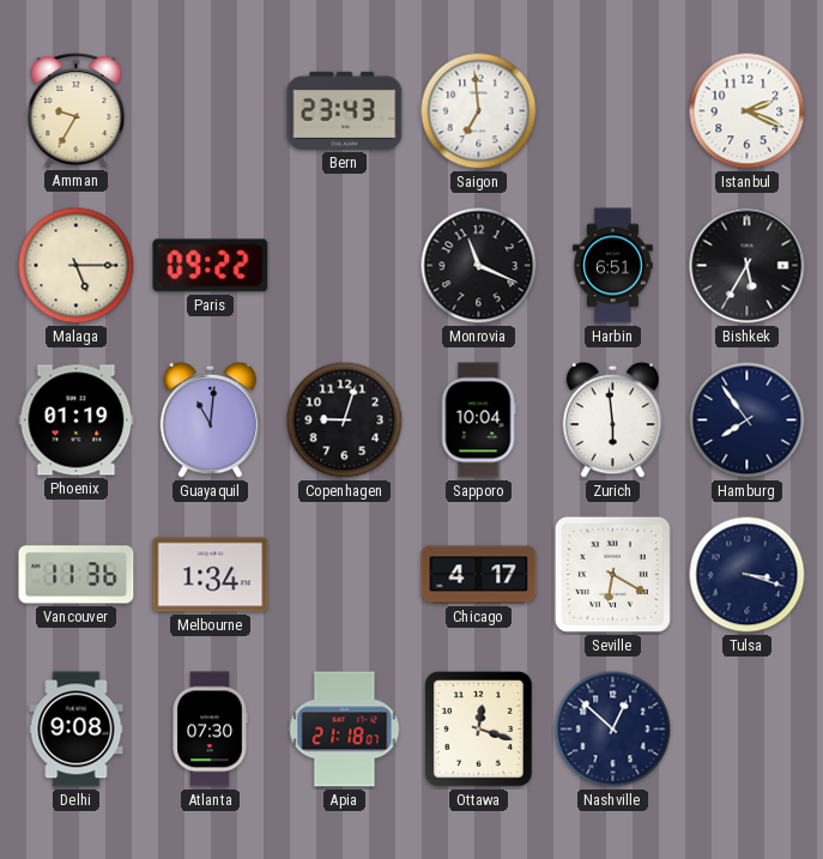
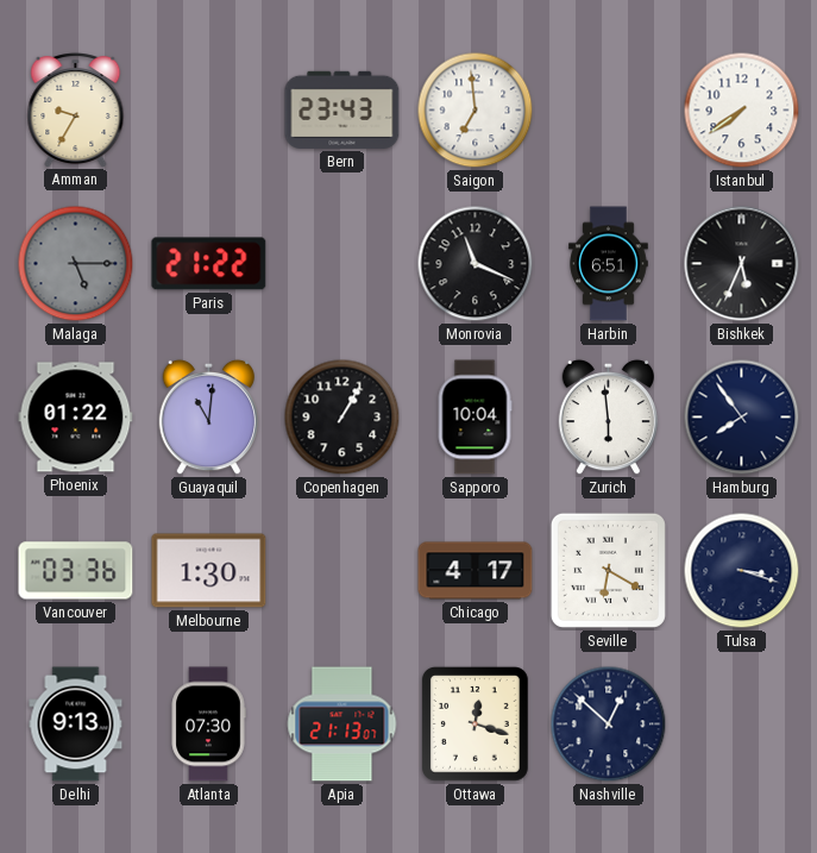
Istanbul: 2:19 -> 7:39 (742, 111)
Malaga dial: cream -> grey (76, 264)
Paris: 09:22 -> 21:22 (209, 264)
Bishkek: 5:35 -> 5:34 (742, 264)
Phoenix: 01:19 -> 01:22 (76, 418)
Copenhagen: 9:03 -> 1:05 (342, 418)
Vancouver: 11:36 -> 03:36 (76, 571)
Melbourne: 1:34 -> 1:30 (209, 571)
Delhi: 9:08 -> 9:13 (76, 725)
Apia: 21:18 -> 21:13 (342, 725)
